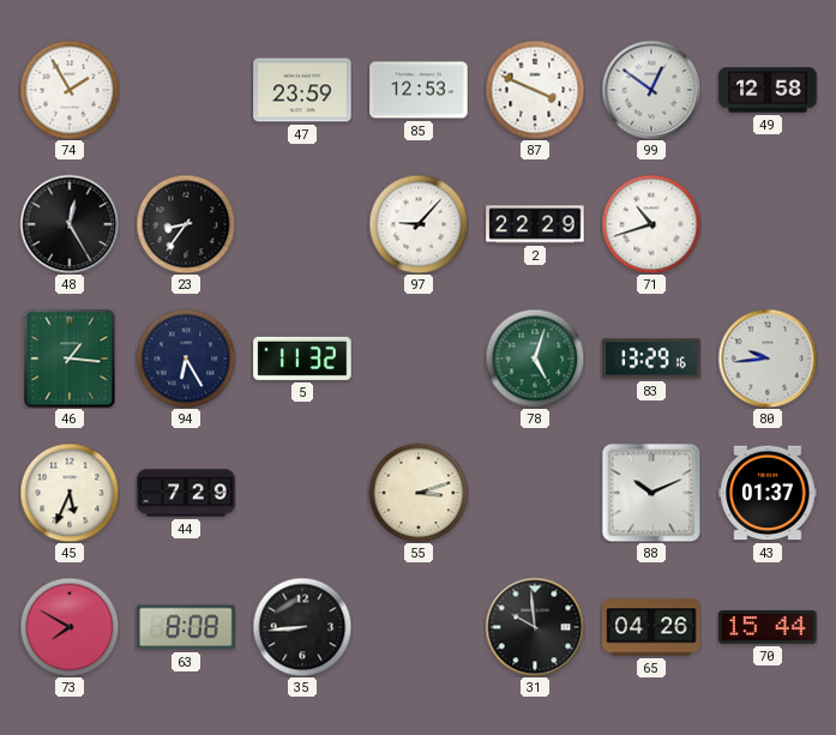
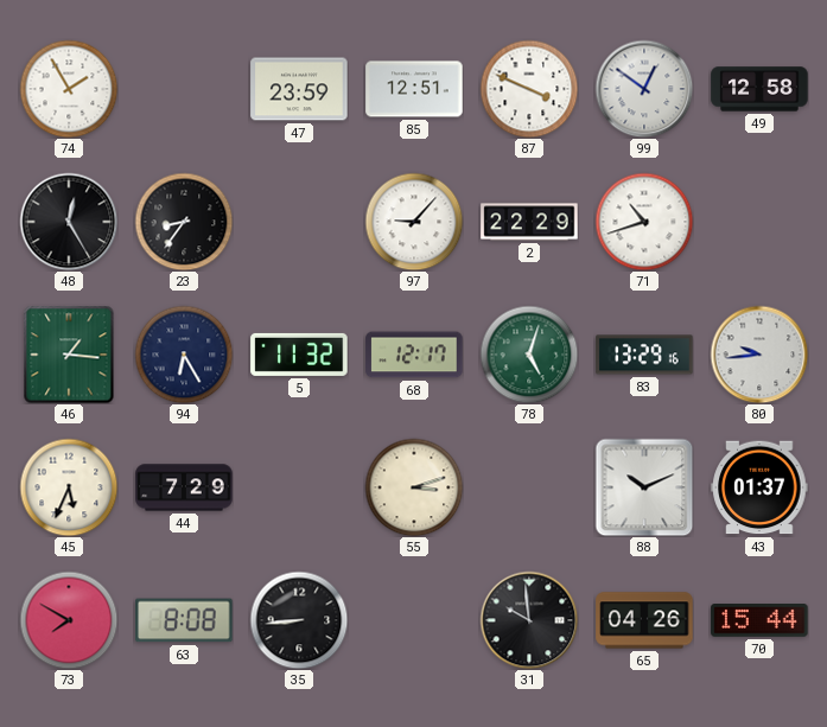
85: 12:53 -> 12:51 (414, 89)
68: none -> 12:17 (414, 355)
